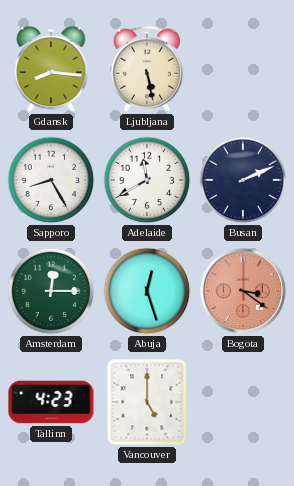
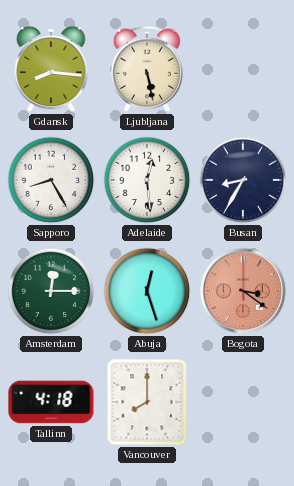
Adelaide: 11:40 -> 12:29 (147, 180)
Busan: 2:11 -> 8:35 (243, 180)
Tallinn: 4:23 -> 4:18 (51, 402)
Vancouver: 5:00 -> 8:00 (147, 402)
